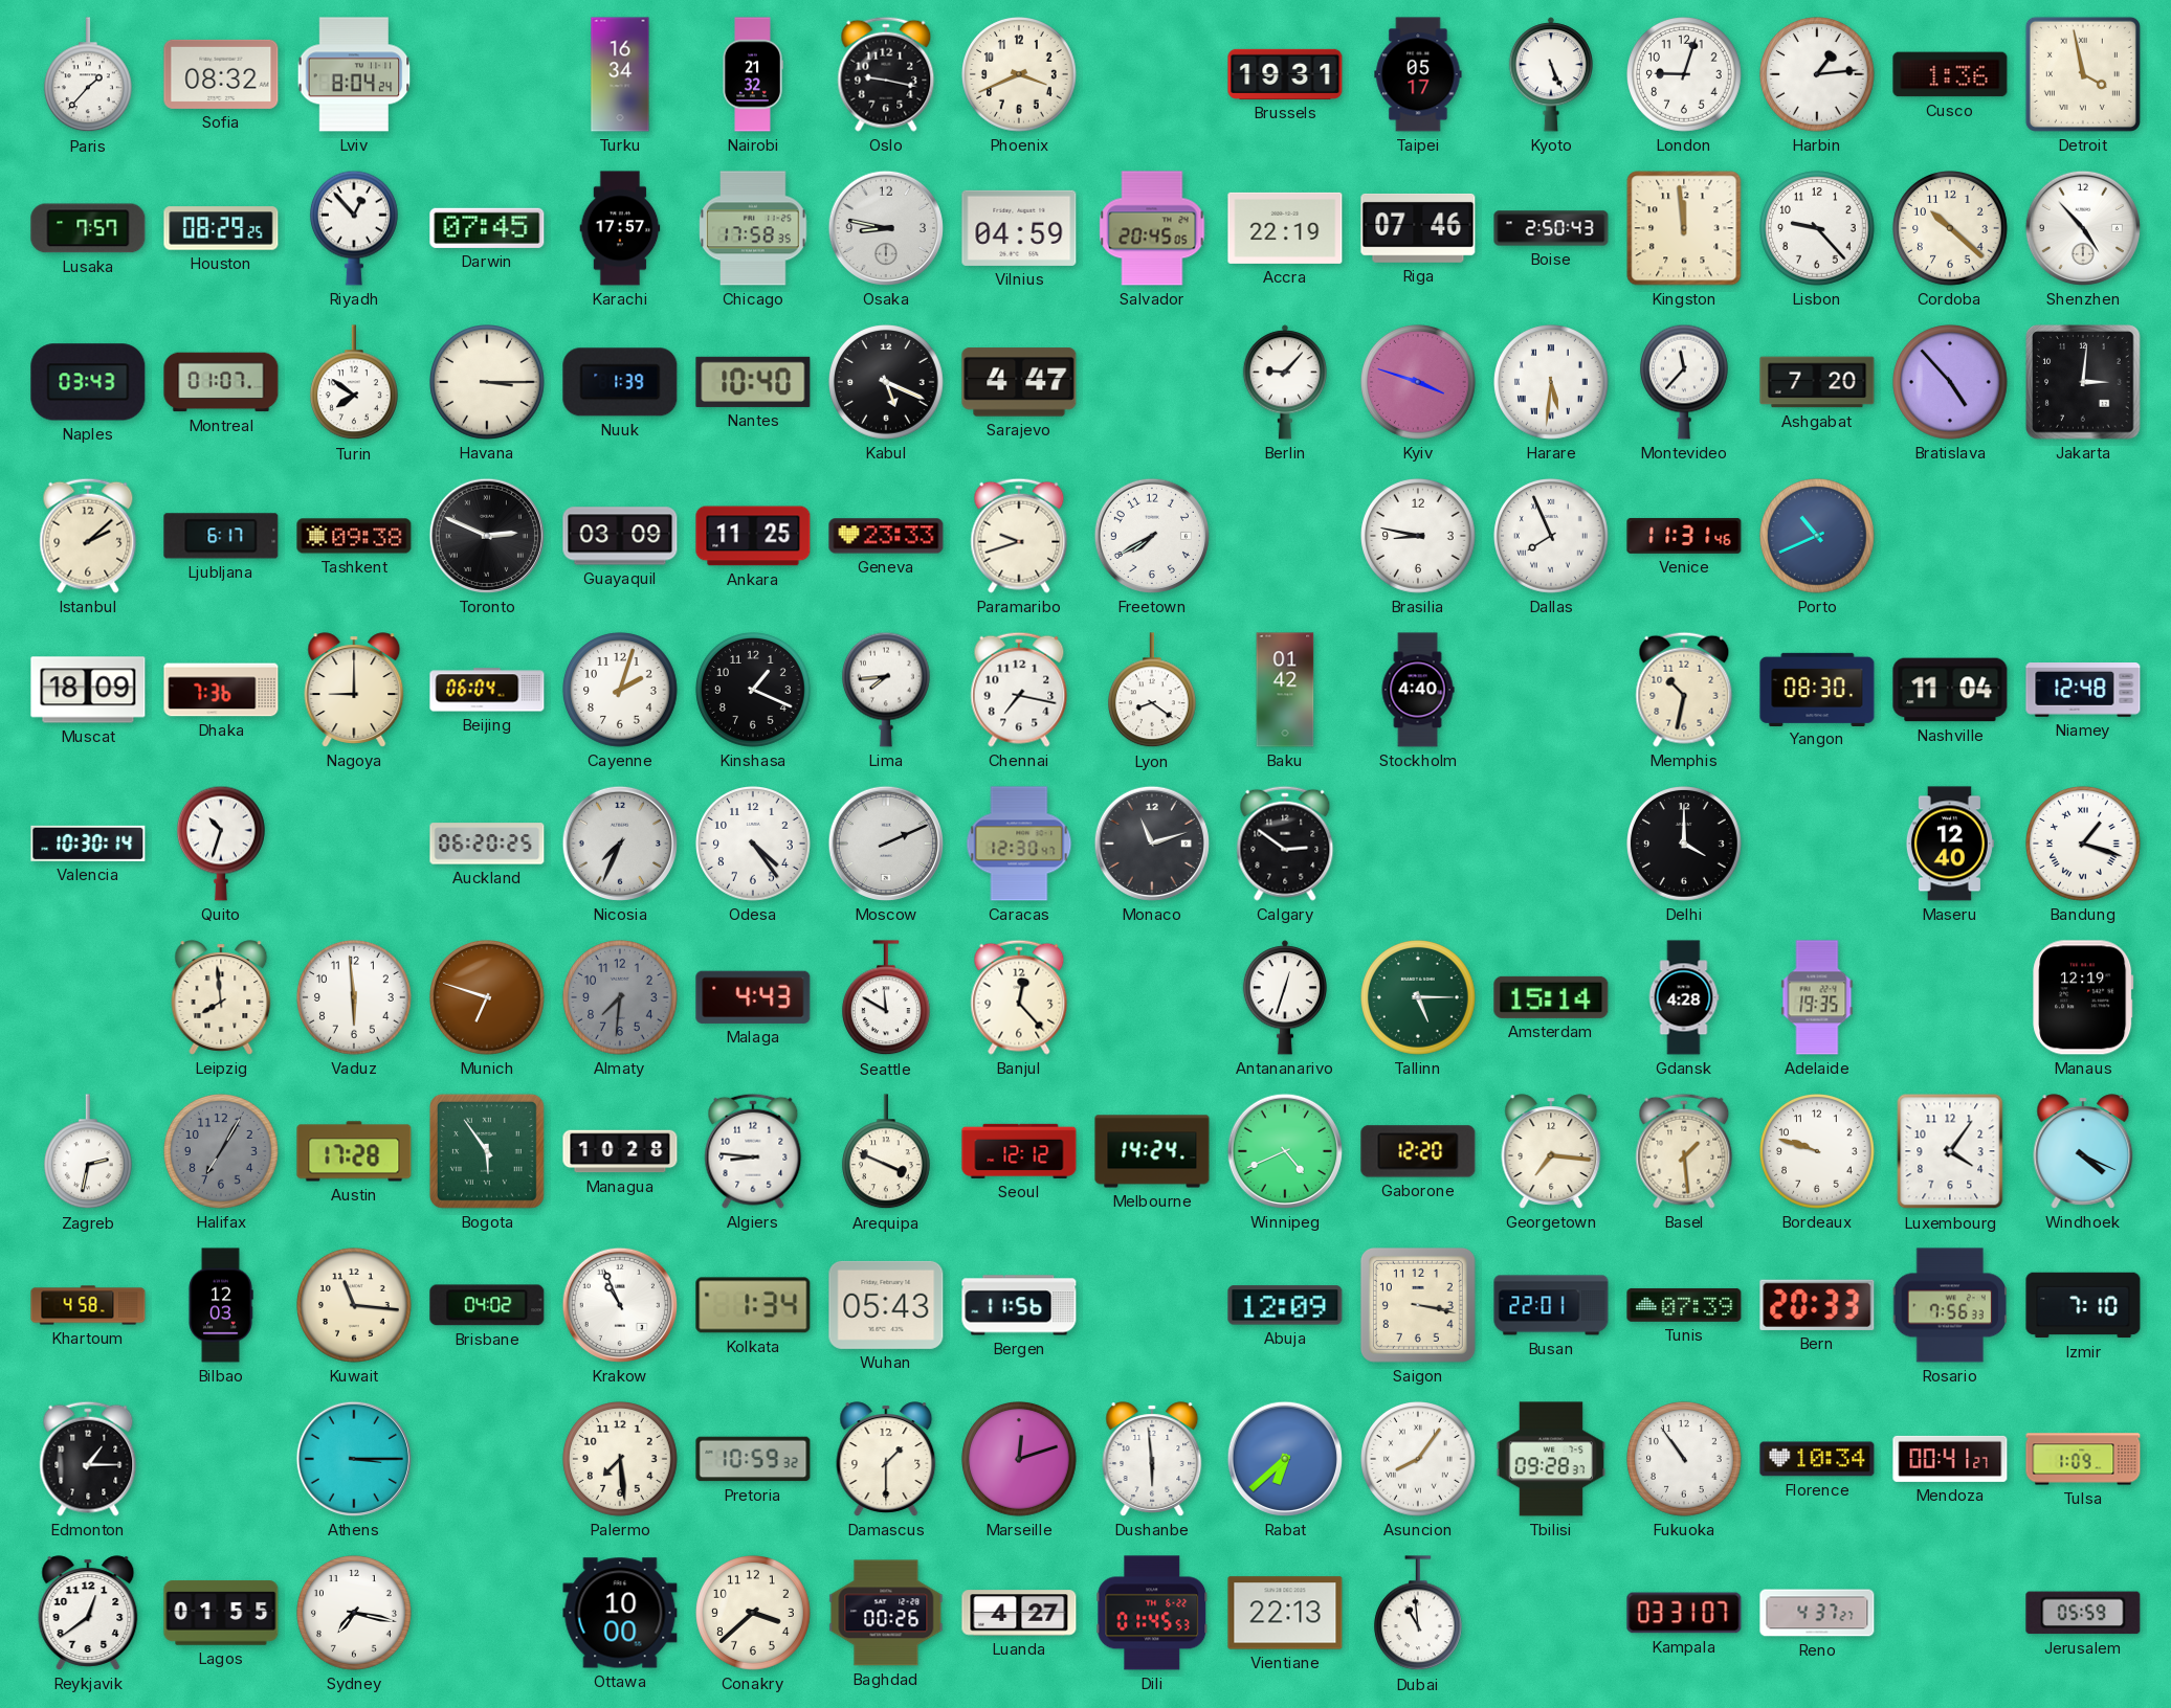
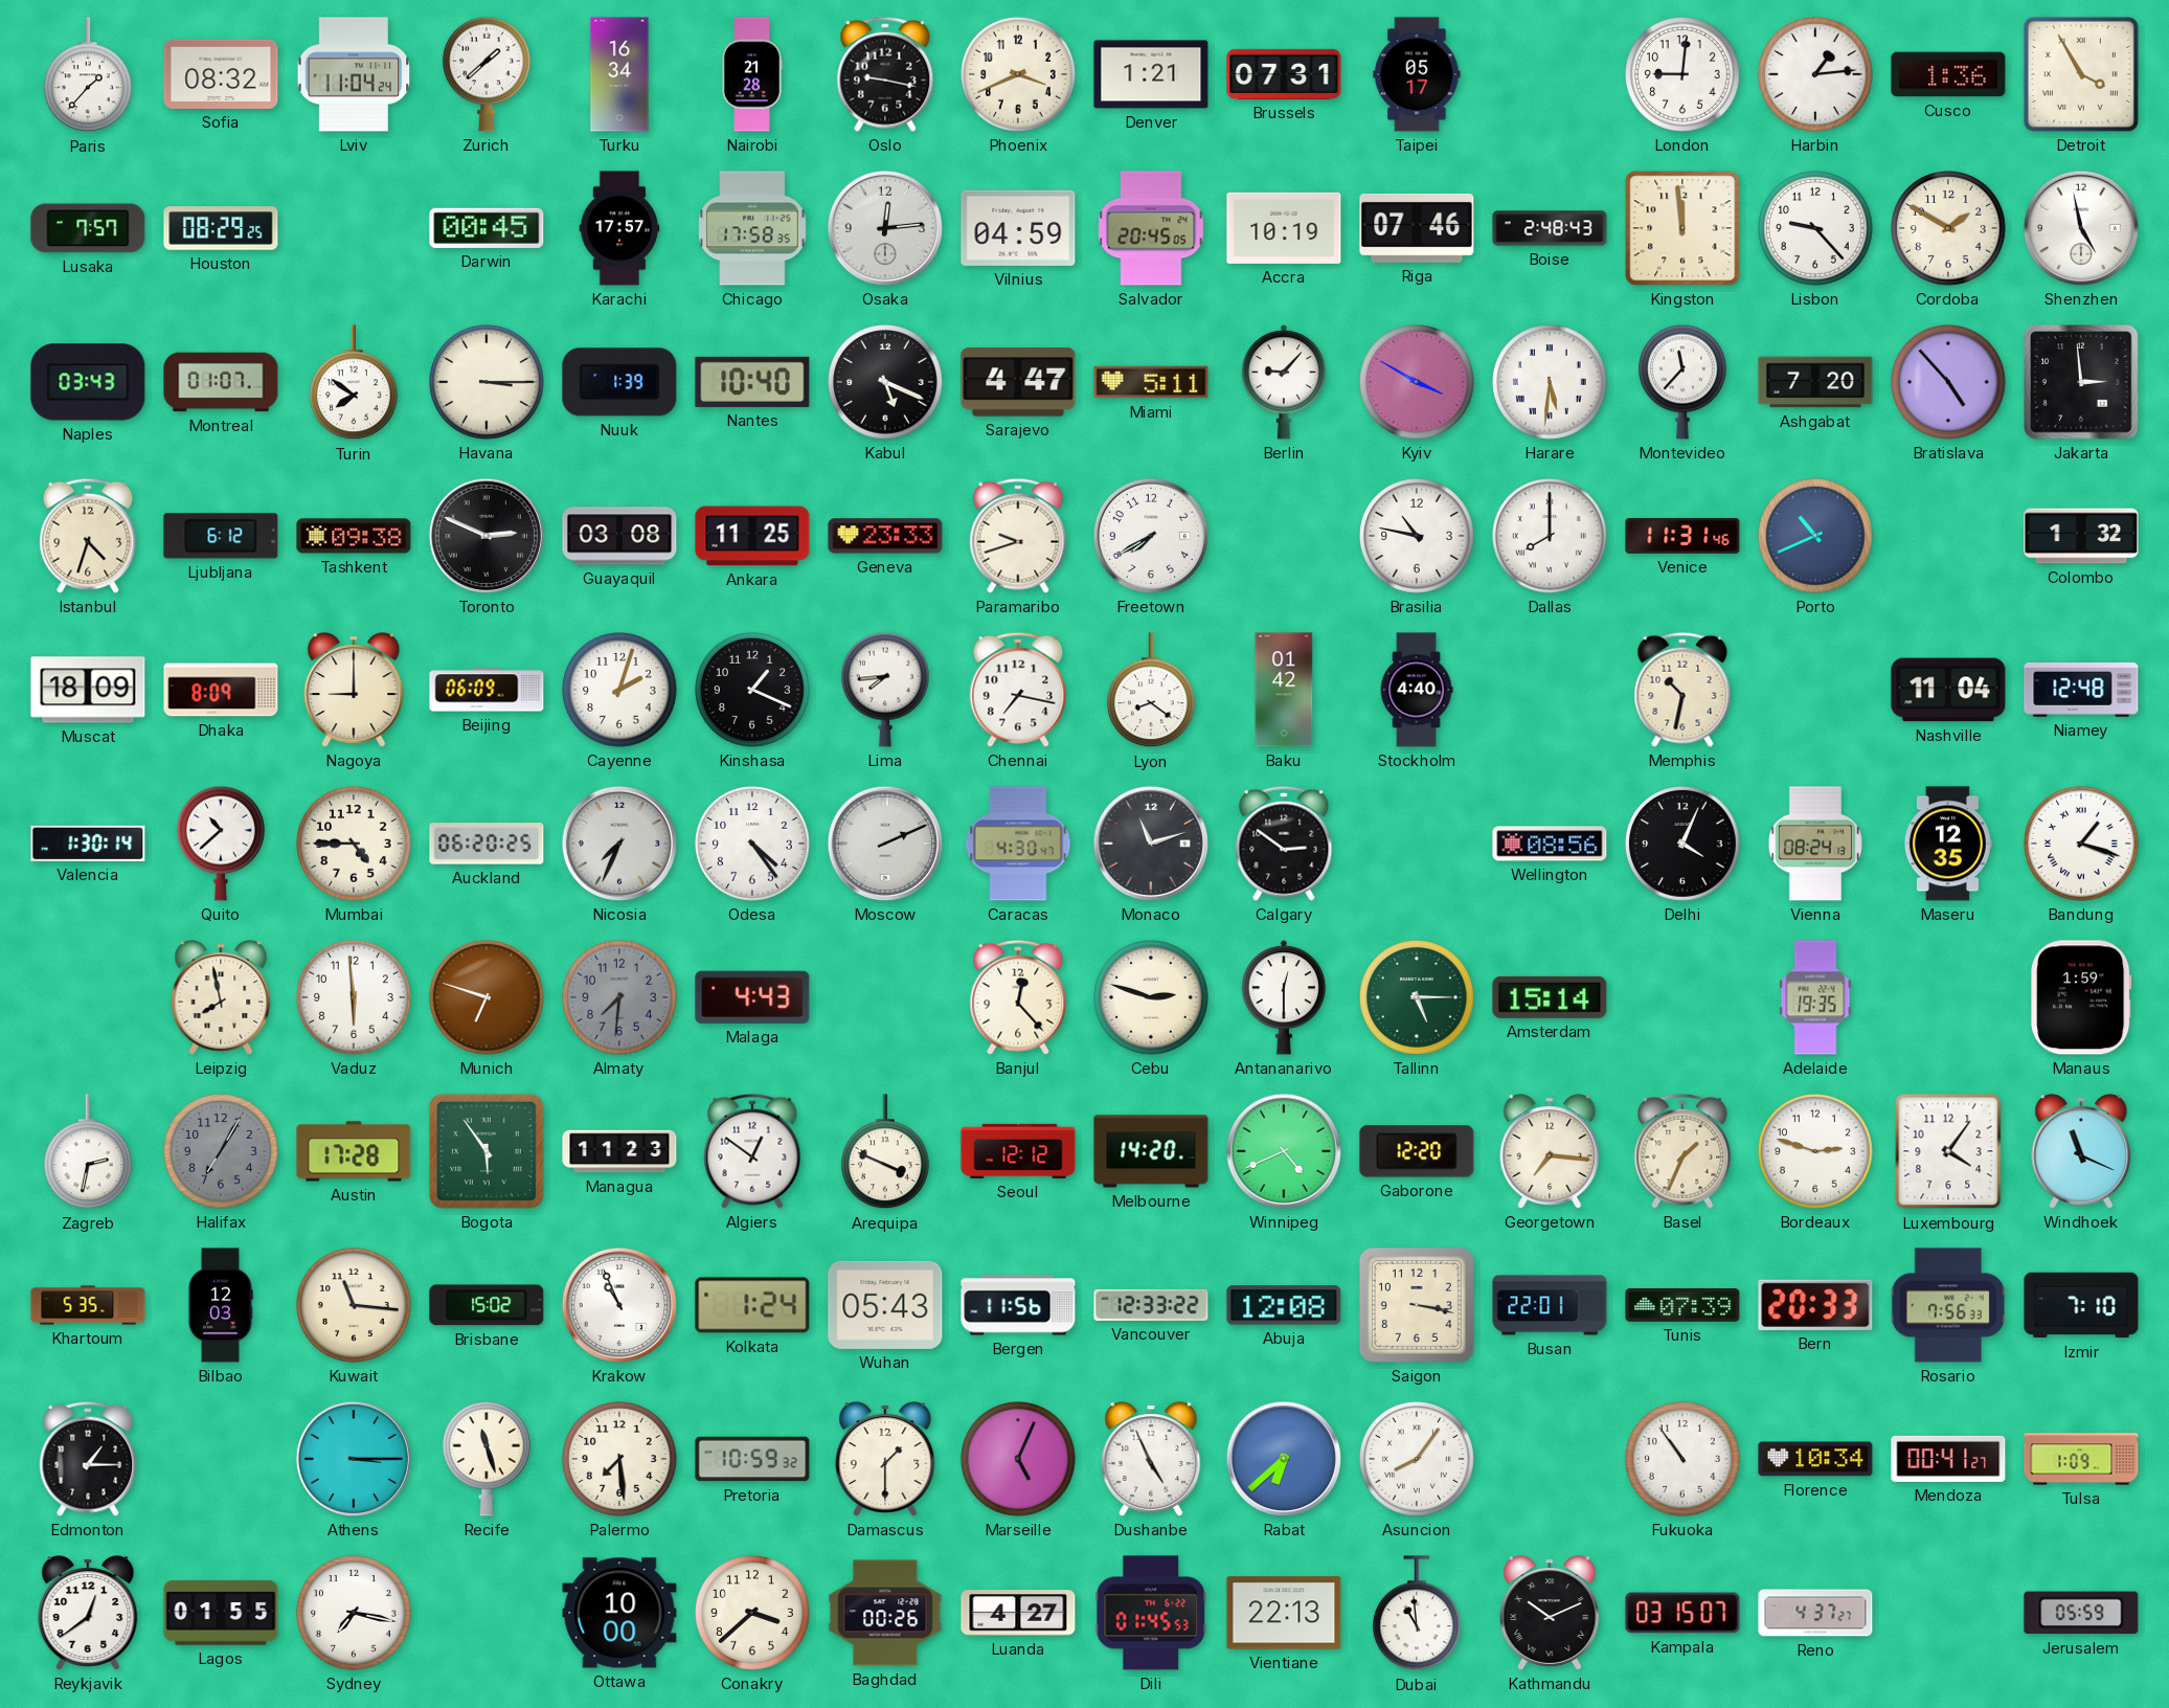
Lviv: 8:04 -> 11:04 (354, 74)
Zurich: none -> 1:38 (487, 74)
Nairobi: 21:32 -> 21:28 (752, 74)
Denver: none -> 1:21 (1151, 74)
Brussels: 19:31 -> 07:31 (1284, 74)
Kyoto: 5:26 -> none (1550, 74)
London: 9:03 -> 9:01 (1684, 75)
Detroit: 3:58 -> 3:55 (2081, 74)
Riyadh: 12:53 -> none (354, 228)
Darwin: 07:45 -> 00:45 (487, 228)
Osaka: 8:47 -> 12:14 (885, 228)
Accra: 22:19 -> 10:19 (1284, 228)
Boise: 2:50 -> 2:48 (1550, 228)
Cordoba: 10:22 -> 1:50 (1949, 229)
Shenzhen: 4:53 -> 4:58 (2081, 228)
Miami: none -> 5:11 (1151, 382)
Kyiv: 3:48 -> 3:50 (1418, 383)
Jakarta: 3:01 -> 2:59 (2082, 383)
Istanbul: 2:08 -> 4:33 (88, 536)
Ljubljana: 6:17 -> 6:12 (221, 536)
Guayaquil: 03:09 -> 03:08 (619, 536)
Brasilia: 8:47 -> 10:47 (1418, 537)
Dallas: 7:56 -> 8:00 (1551, 537)
Colombo: none -> 1:32 (2081, 536)
Dhaka: 7:36 -> 8:09 (221, 690)
Beijing: 06:04 -> 06:09 (487, 690)
Yangon: 08:30 -> none (1817, 689)
Valencia: 10:30 -> 1:30 (88, 844)
Quito: 10:33 -> 10:38 (221, 844)
Mumbai: none -> 4:45 (355, 845)
Caracas: 12:30 -> 4:30 (1018, 844)
Wellington: none -> 08:56 (1550, 844)
Delhi: 4:00 -> 4:04 (1684, 845)
Vienna: none -> 08:24 (1815, 844)
Maseru: 12:40 -> 12:35 (1947, 844)
Leipzig: 7:59 -> 7:58 (221, 997)
Seattle: 11:50 -> none (886, 998)
Cebu: none -> 2:48 (1152, 998)
Antananarivo: 12:33 -> 12:30 (1283, 997)
Gdansk: 4:28 -> none (1684, 997)
Manaus: 12:19 -> 1:59 (2081, 997)
Managua: 10:28 -> 11:23 (619, 1151)
Algiers: 8:46 -> 12:51 (752, 1151)
Melbourne: 14:24 -> 14:20 (1151, 1151)
Basel: 1:29 -> 1:34 (1682, 1151)
Bordeaux: 9:48 -> 2:48 (1816, 1152)
Windhoek: 4:19 -> 11:19 (2081, 1151)
Khartoum: 4:58 -> 5:35 (88, 1305)
Brisbane: 04:02 -> 15:02 (487, 1305)
Kolkata: 1:34 -> 1:24 (752, 1305)
Vancouver: none -> 12:33 (1151, 1305)
Abuja: 12:09 -> 12:08 (1284, 1305)
Recife: none -> 11:27 (487, 1459)
Marseille: 12:12 -> 5:04 (1019, 1460)
Dushanbe: 5:59 -> 4:56 (1151, 1459)
Tbilisi: 09:28 -> none (1550, 1459)
Kathmandu: none -> 10:11 (1550, 1613)
Kampala: 03:31 -> 03:15 (1682, 1613)
